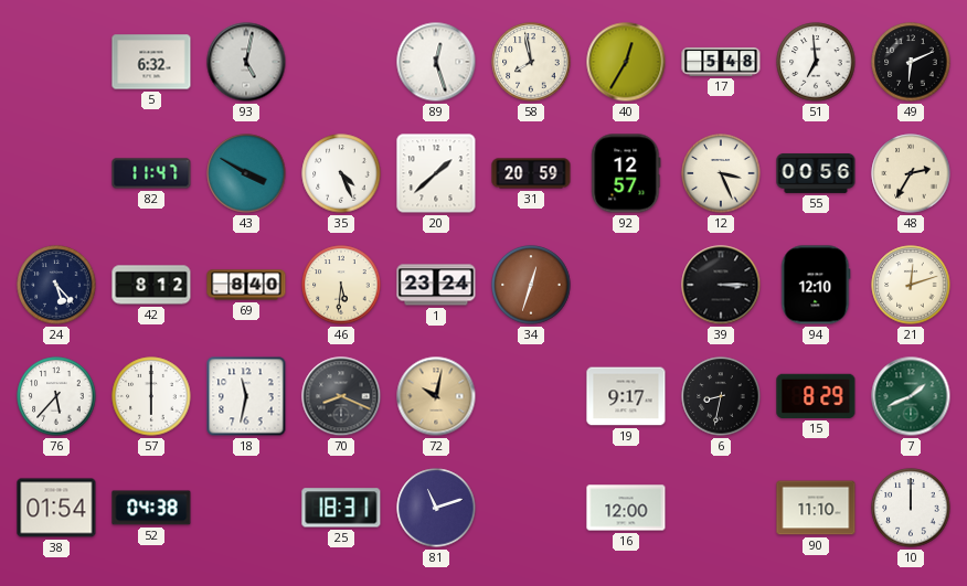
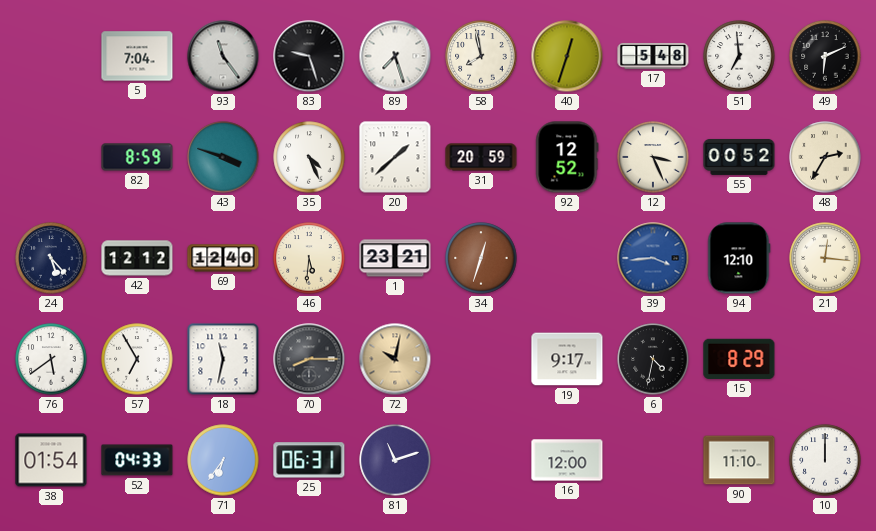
5: 6:32 -> 7:04 (137, 56)
93: 5:02 -> 11:24 (223, 56)
83: none -> 9:27 (309, 56)
89: 12:27 -> 7:27 (395, 56)
40: 12:35 -> 12:33 (567, 56)
82: 11:47 -> 8:59 (137, 157)
43: 3:50 -> 3:48 (223, 157)
92: 12:57 -> 12:52 (567, 157)
55: 00:56 -> 00:52 (739, 157)
42: 8:12 -> 12:12 (137, 258)
69: 8:40 -> 12:40 (223, 258)
1: 23:24 -> 23:21 (395, 258)
39: 3:15 -> 3:44 (653, 258)
39 dial: black -> blue (653, 258)
21: 12:12 -> 12:16 (825, 258)
76: 5:37 -> 5:39 (51, 359)
57: 6:00 -> 6:55 (137, 359)
70: 8:19 -> 8:15 (309, 359)
6: 8:32 -> 4:32 (653, 359)
7: 1:41 -> none (911, 396)
52: 04:38 -> 04:33 (137, 460)
71: none -> 6:36 (223, 460)
25: 18:31 -> 06:31 (309, 460)
